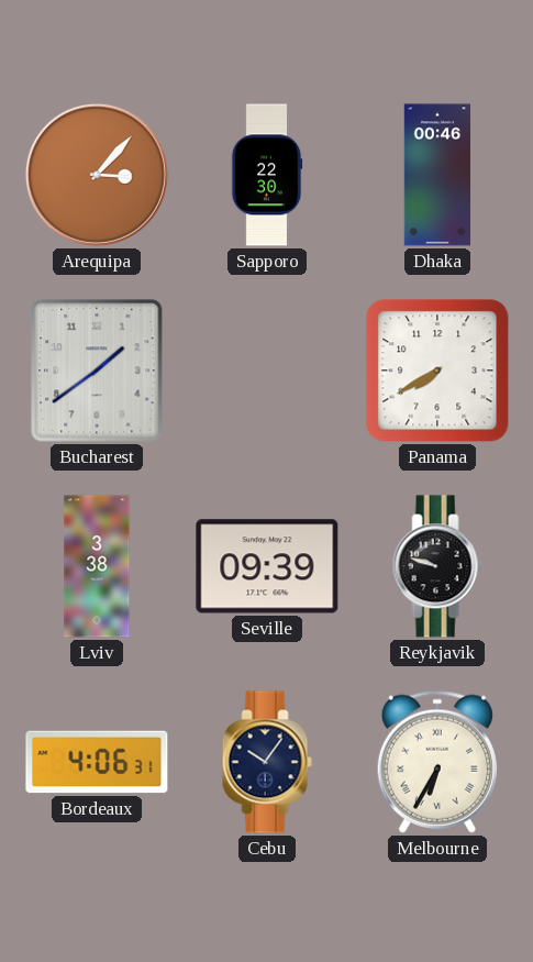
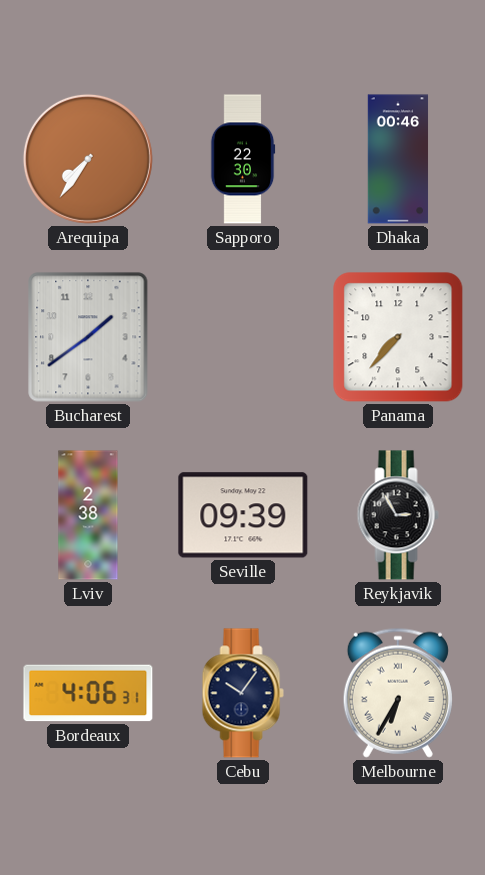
Arequipa: 3:07 -> 7:36 (88, 159)
Panama: 7:40 -> 7:37 (398, 337)
Lviv: 3:38 -> 2:38 (88, 515)
Reykjavik: 9:48 -> 2:55 (398, 515)
